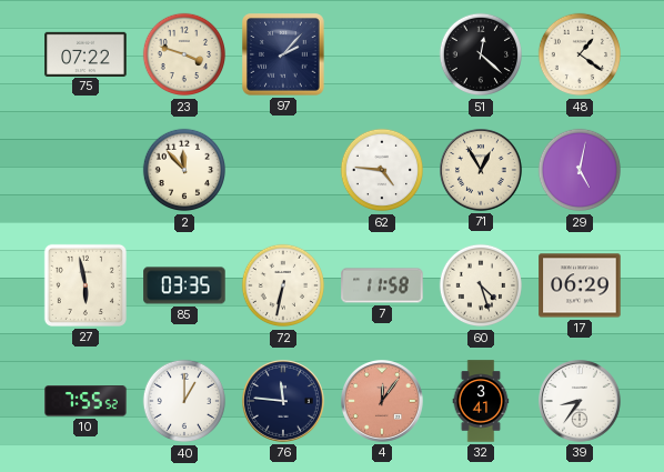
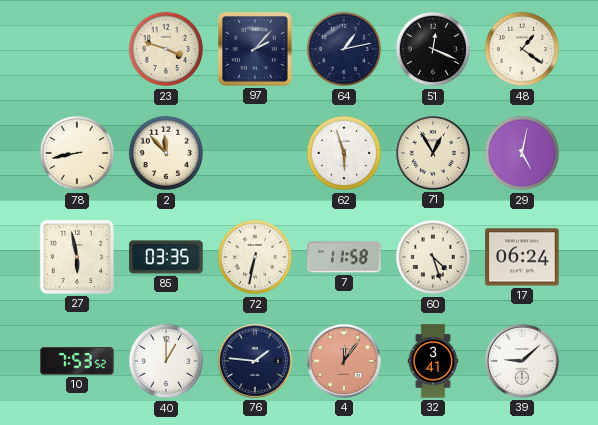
75: 07:22 -> none (85, 53)
64: none -> 1:13 (344, 49)
51: 12:22 -> 12:19 (433, 49)
78: none -> 8:43 (77, 153)
62: 4:46 -> 5:57 (344, 153)
17: 06:29 -> 06:24 (522, 257)
10: 7:55 -> 7:53 (77, 361)
76: 11:46 -> 1:46 (256, 362)
39: 8:36 -> 9:08 (523, 362)
